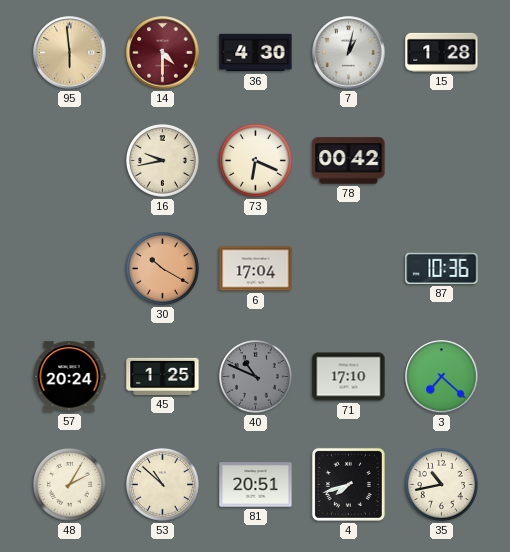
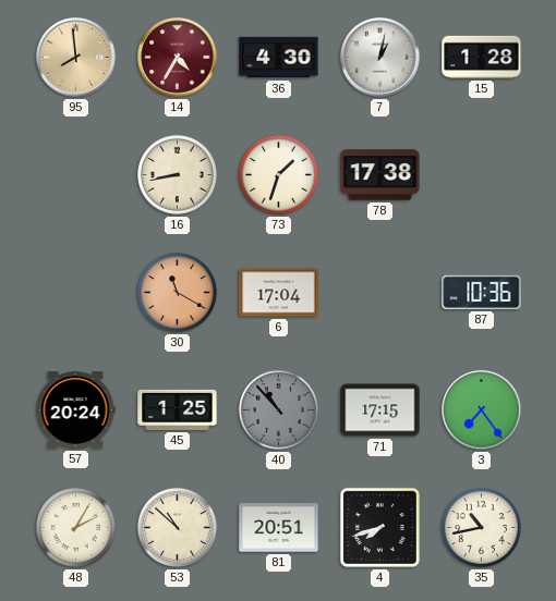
95: 5:59 -> 7:59 (76, 58)
14: 4:30 -> 4:35 (178, 58)
16: 9:43 -> 8:43 (177, 174)
73: 6:19 -> 1:33 (278, 174)
78: 00:42 -> 17:38 (380, 175)
30: 10:20 -> 11:20 (177, 292)
40: 10:49 -> 10:53 (278, 409)
71: 17:10 -> 17:15 (380, 410)
3: 7:22 -> 7:24 (482, 410)
